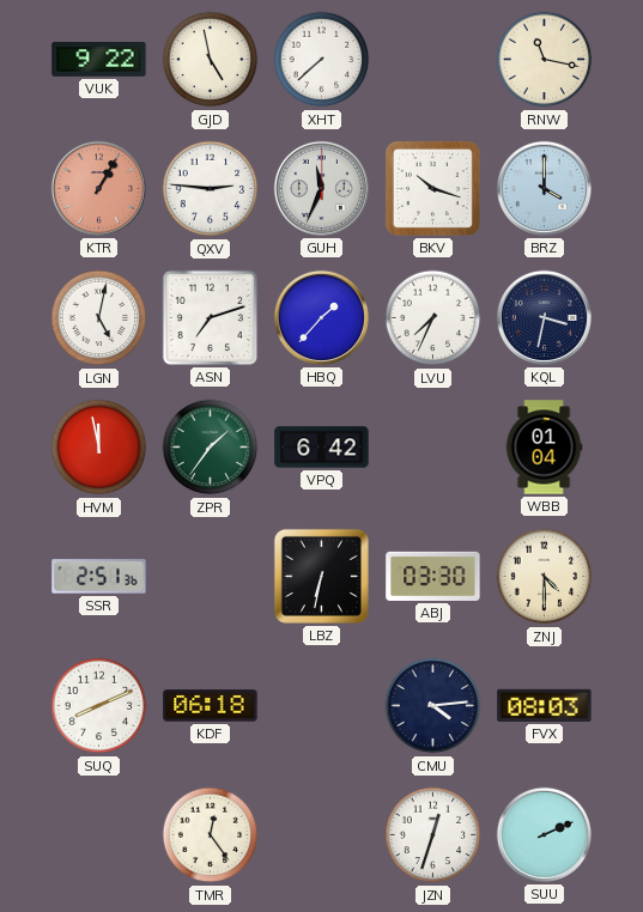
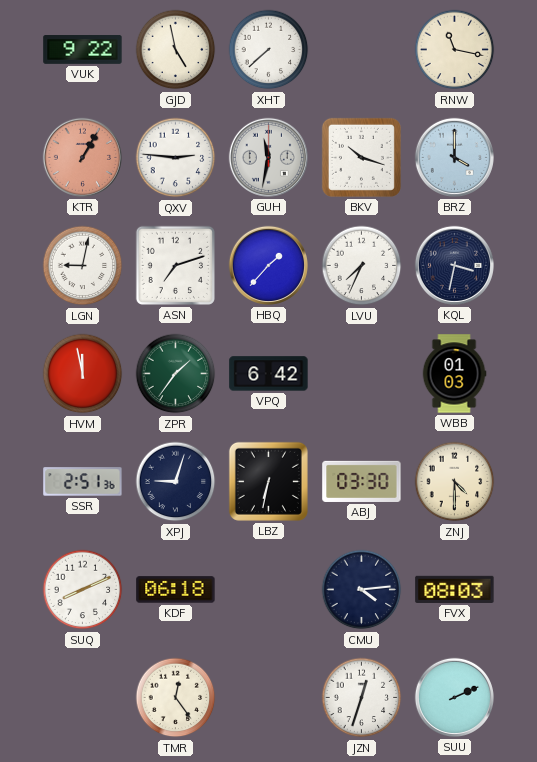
GUH: 11:34 -> 11:32 (268, 157)
LGN: 5:02 -> 9:02 (83, 266)
WBB: 01:04 -> 01:03 (454, 374)
XPJ: none -> 9:03 (176, 482)
